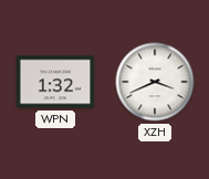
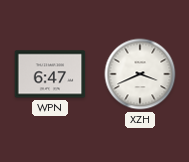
WPN: 1:32 -> 6:47 (50, 74)
